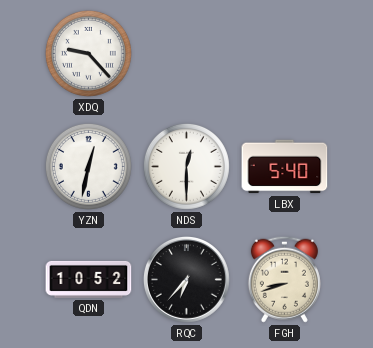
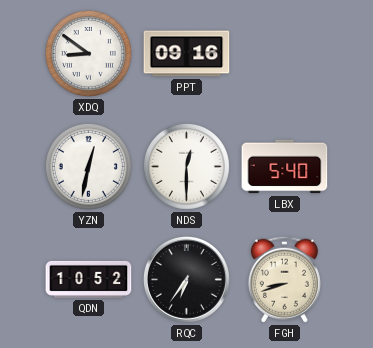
XDQ: 9:23 -> 8:51 (88, 53)
PPT: none -> 09:16 (187, 54)
RQC: 6:37 -> 6:36 (186, 279)
